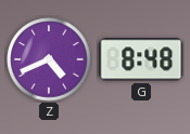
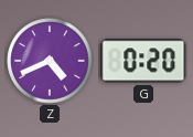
G: 8:48 -> 0:20 (143, 61)
